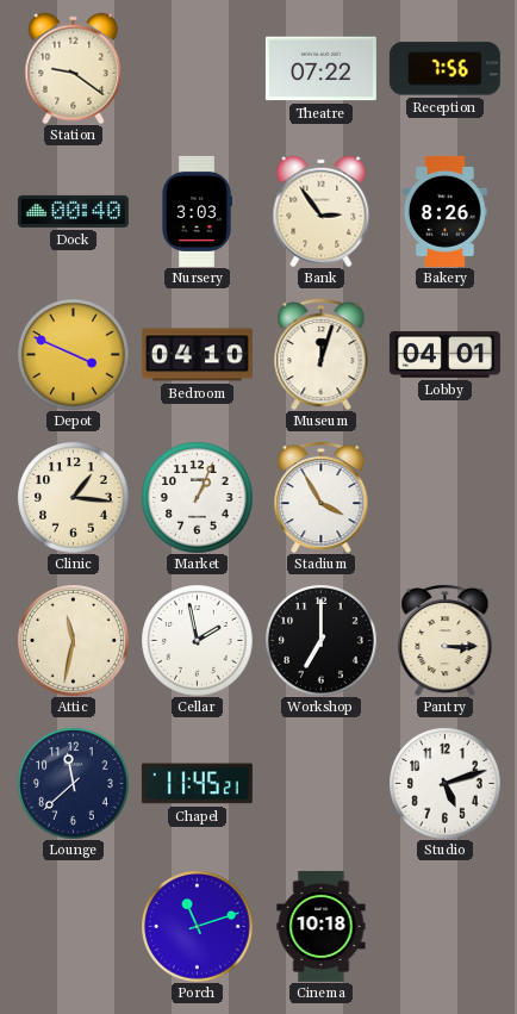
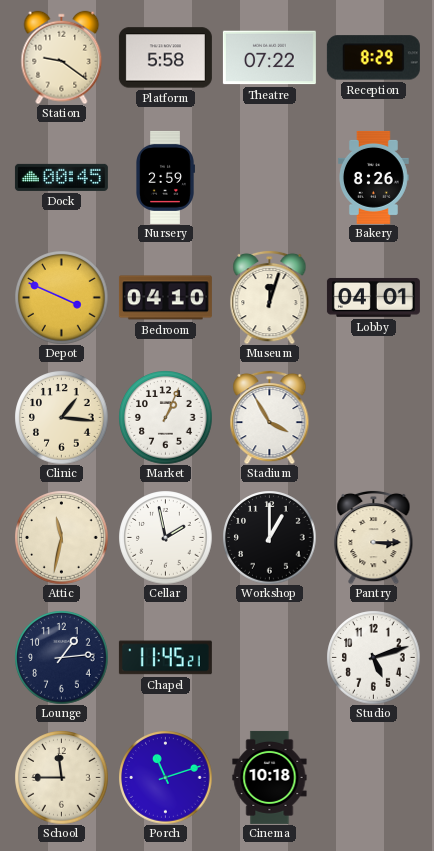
Platform: none -> 5:58 (165, 58)
Reception: 7:56 -> 8:29 (373, 58)
Dock: 00:40 -> 00:45 (61, 177)
Nursery: 3:03 -> 2:59 (166, 177)
Bank: 2:54 -> none (322, 211)
Workshop: 7:00 -> 1:00 (269, 537)
Lounge: 11:38 -> 1:14 (61, 657)
School: none -> 11:45 (61, 777)
